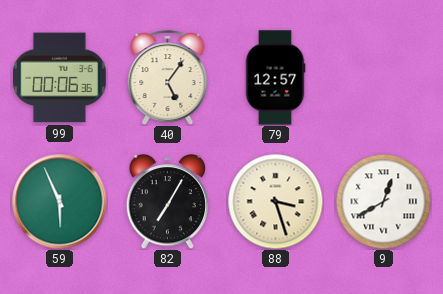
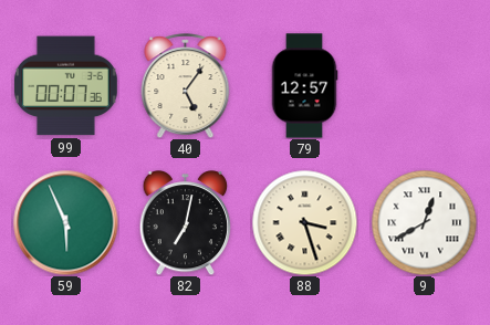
99: 00:06 -> 00:07 (66, 86)
82: 7:05 -> 7:02 (186, 223)
